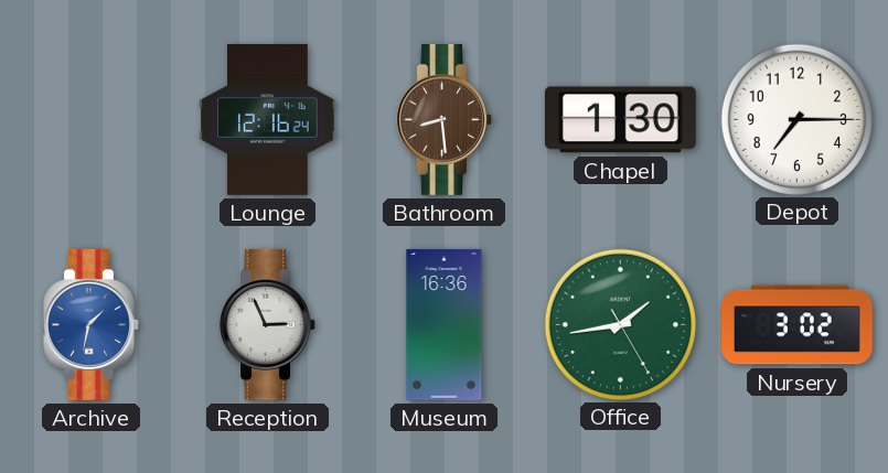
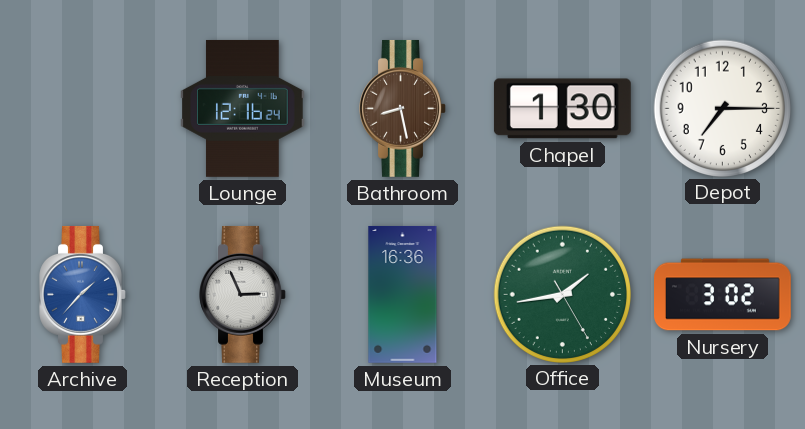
Bathroom: 8:29 -> 8:28 (403, 108)
Archive: 1:32 -> 1:37 (83, 294)
